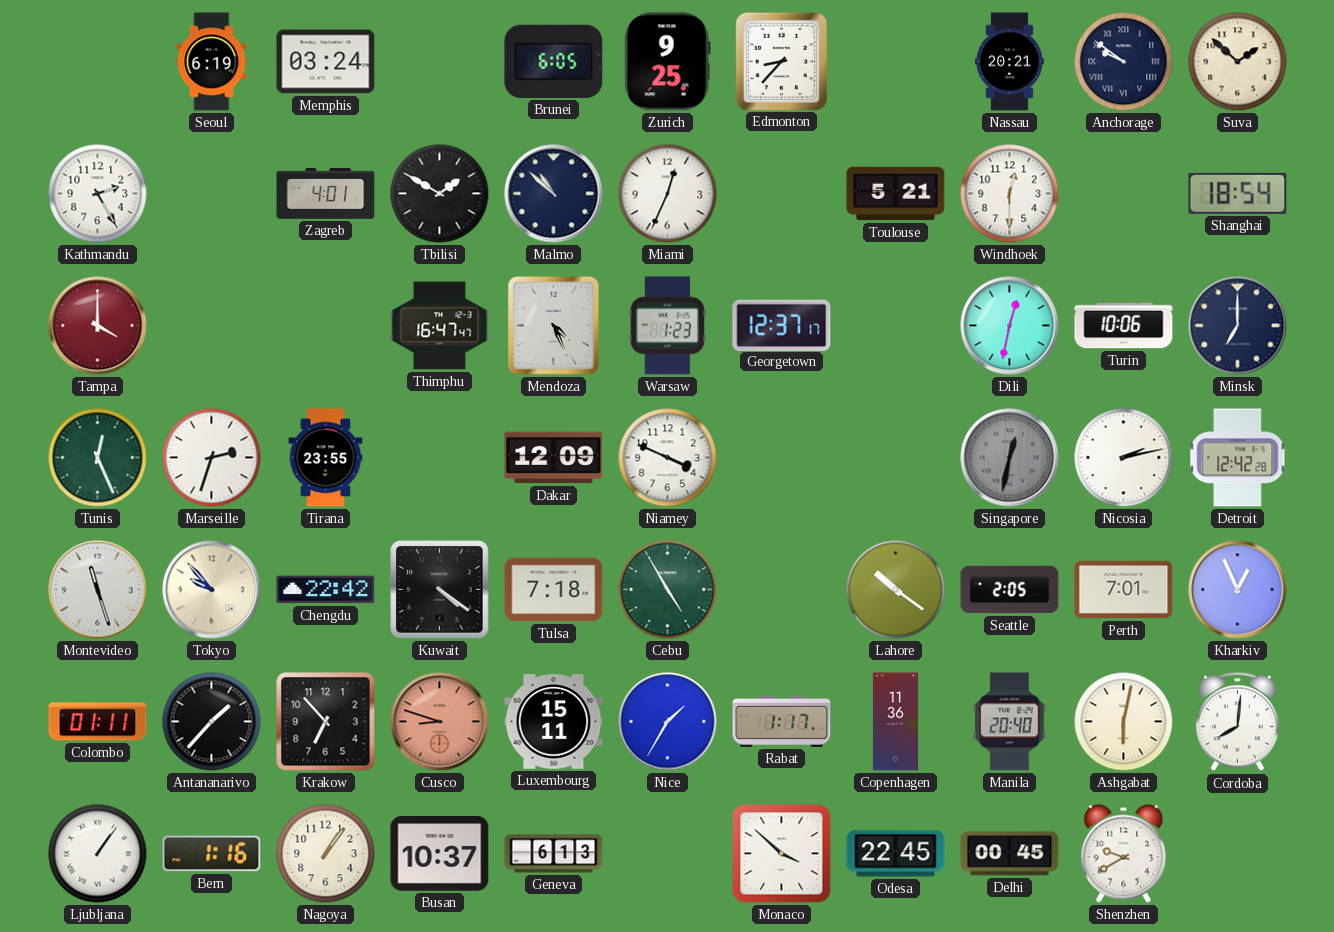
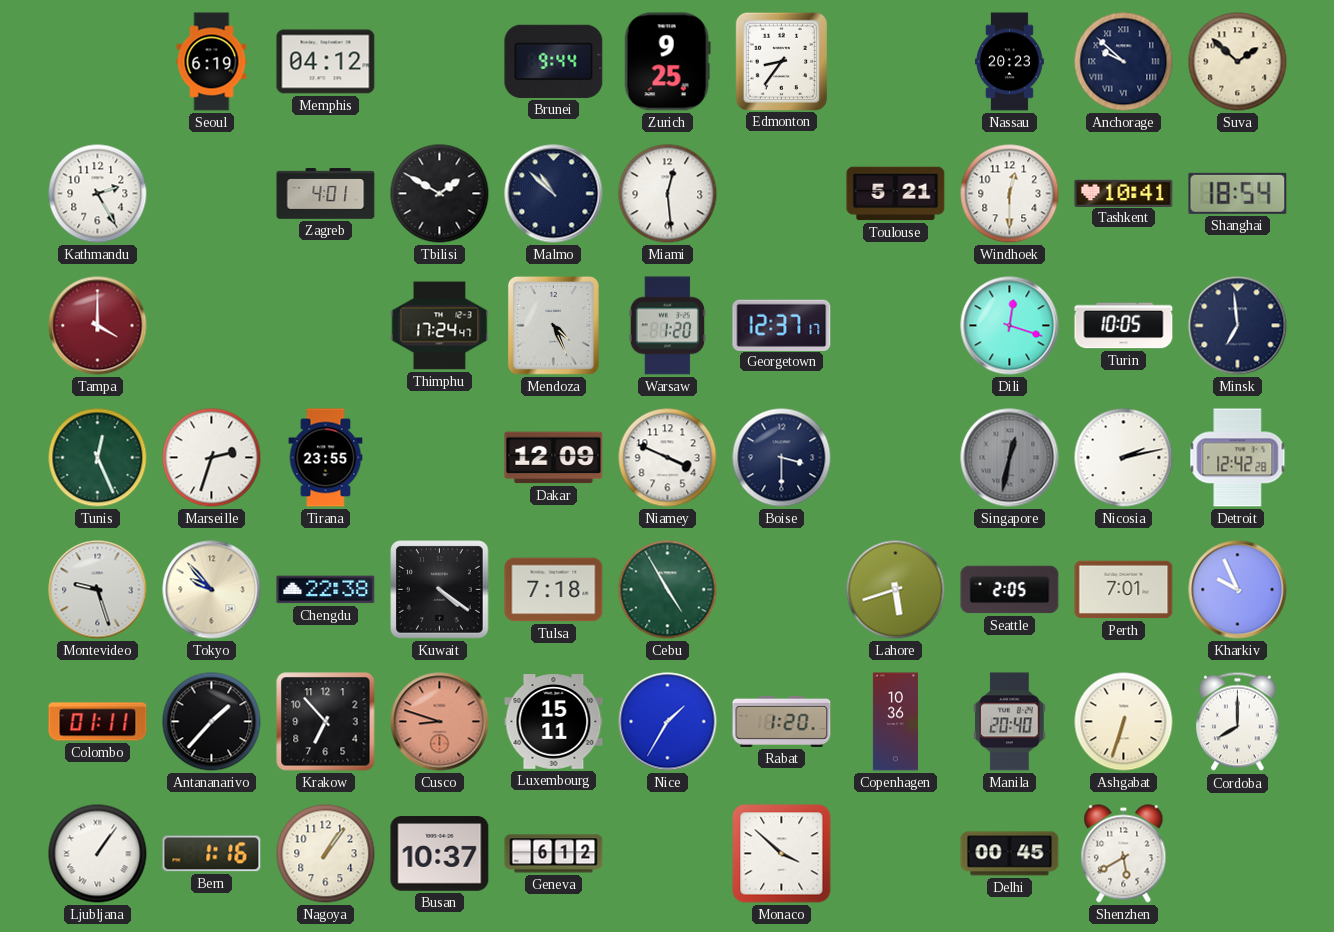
Memphis: 03:24 -> 04:12 (326, 62)
Brunei: 6:05 -> 9:44 (554, 61)
Edmonton: 8:37 -> 8:36 (781, 61)
Nassau: 20:21 -> 20:23 (1010, 62)
Anchorage: 9:51 -> 9:52 (1124, 62)
Miami: 12:34 -> 12:29 (668, 194)
Tashkent: none -> 10:41 (1124, 193)
Thimphu: 16:47 -> 17:24 (440, 326)
Warsaw: 1:23 -> 1:20 (667, 326)
Dili: 12:32 -> 12:18 (1010, 326)
Turin: 10:06 -> 10:05 (1124, 326)
Minsk: 7:00 -> 6:59 (1238, 326)
Boise: none -> 3:30 (782, 458)
Montevideo: 11:27 -> 9:27 (98, 590)
Chengdu: 22:42 -> 22:38 (326, 590)
Lahore: 10:21 -> 5:42 (896, 590)
Kharkiv: 12:56 -> 9:56 (1238, 590)
Rabat: 1:17 -> 1:20 (782, 721)
Copenhagen: 11:36 -> 10:36 (895, 722)
Ashgabat: 6:02 -> 6:33 (1124, 722)
Cordoba: 8:01 -> 8:00 (1238, 722)
Geneva: 6:13 -> 6:12 (554, 854)
Odesa: 22:45 -> none (896, 854)
Shenzhen: 9:40 -> 5:40 (1124, 854)
